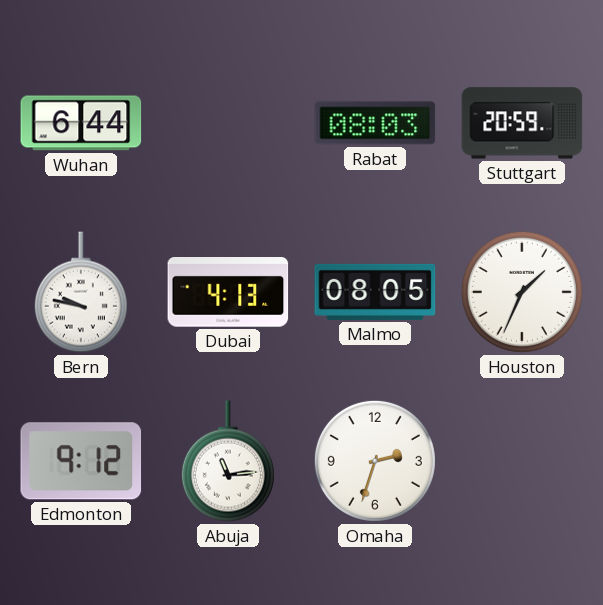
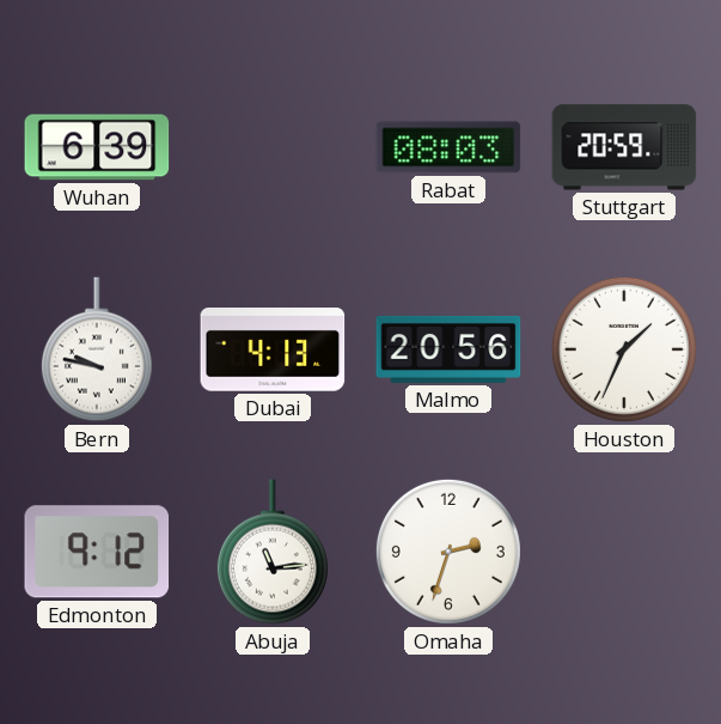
Wuhan: 6:44 -> 6:39 (97, 147)
Malmo: 08:05 -> 20:56 (448, 349)
